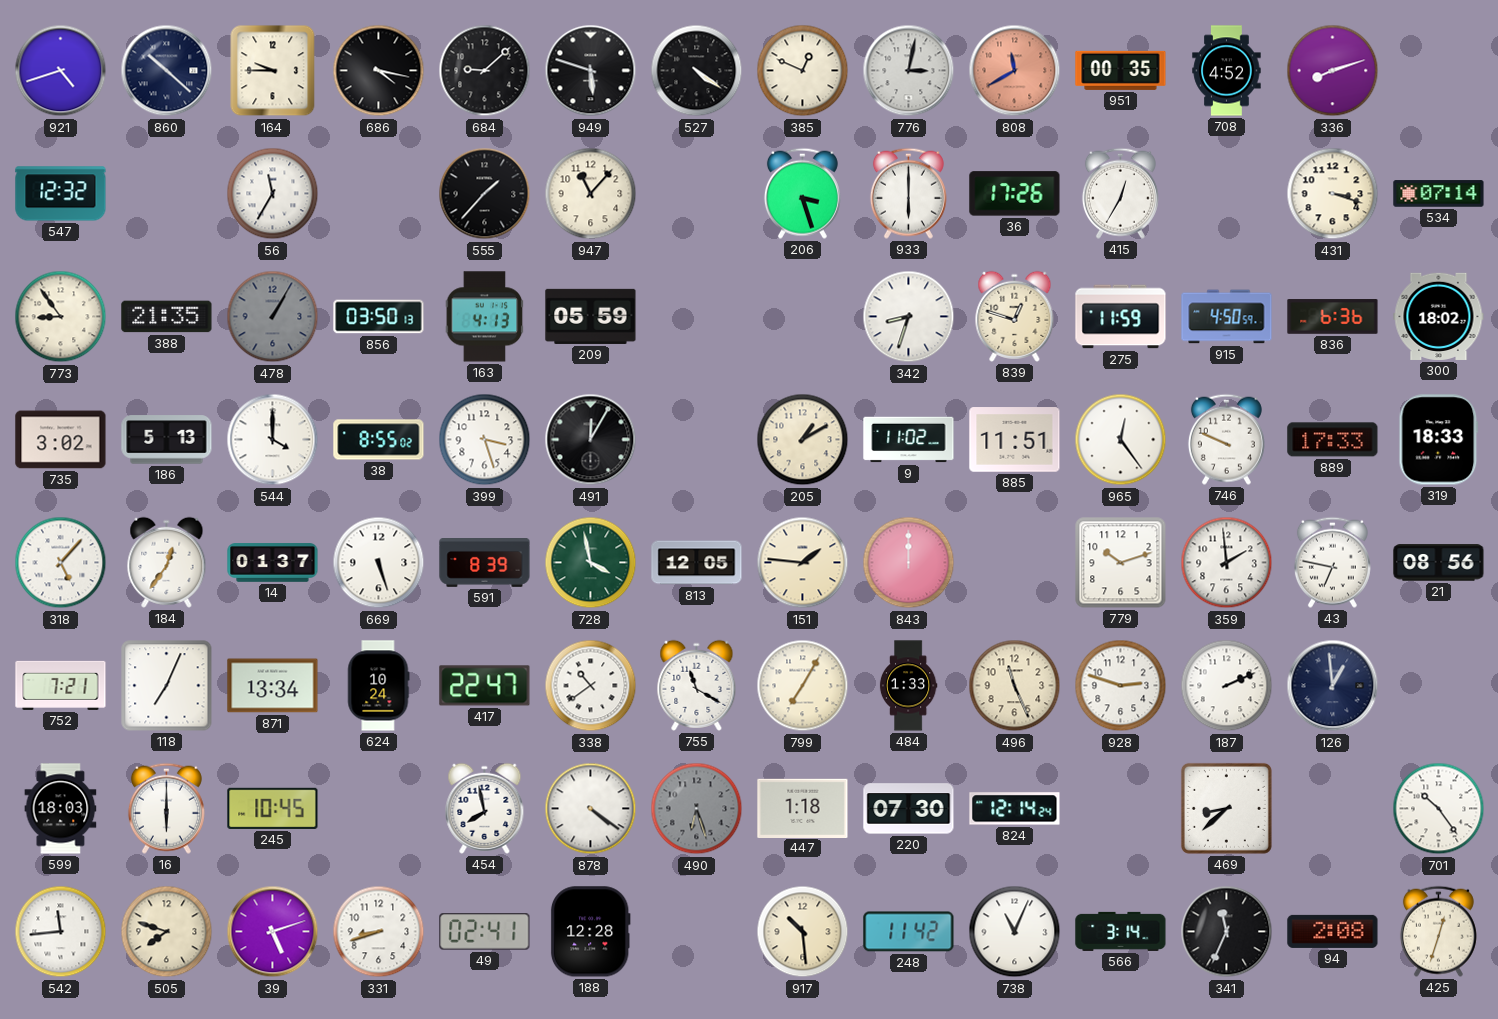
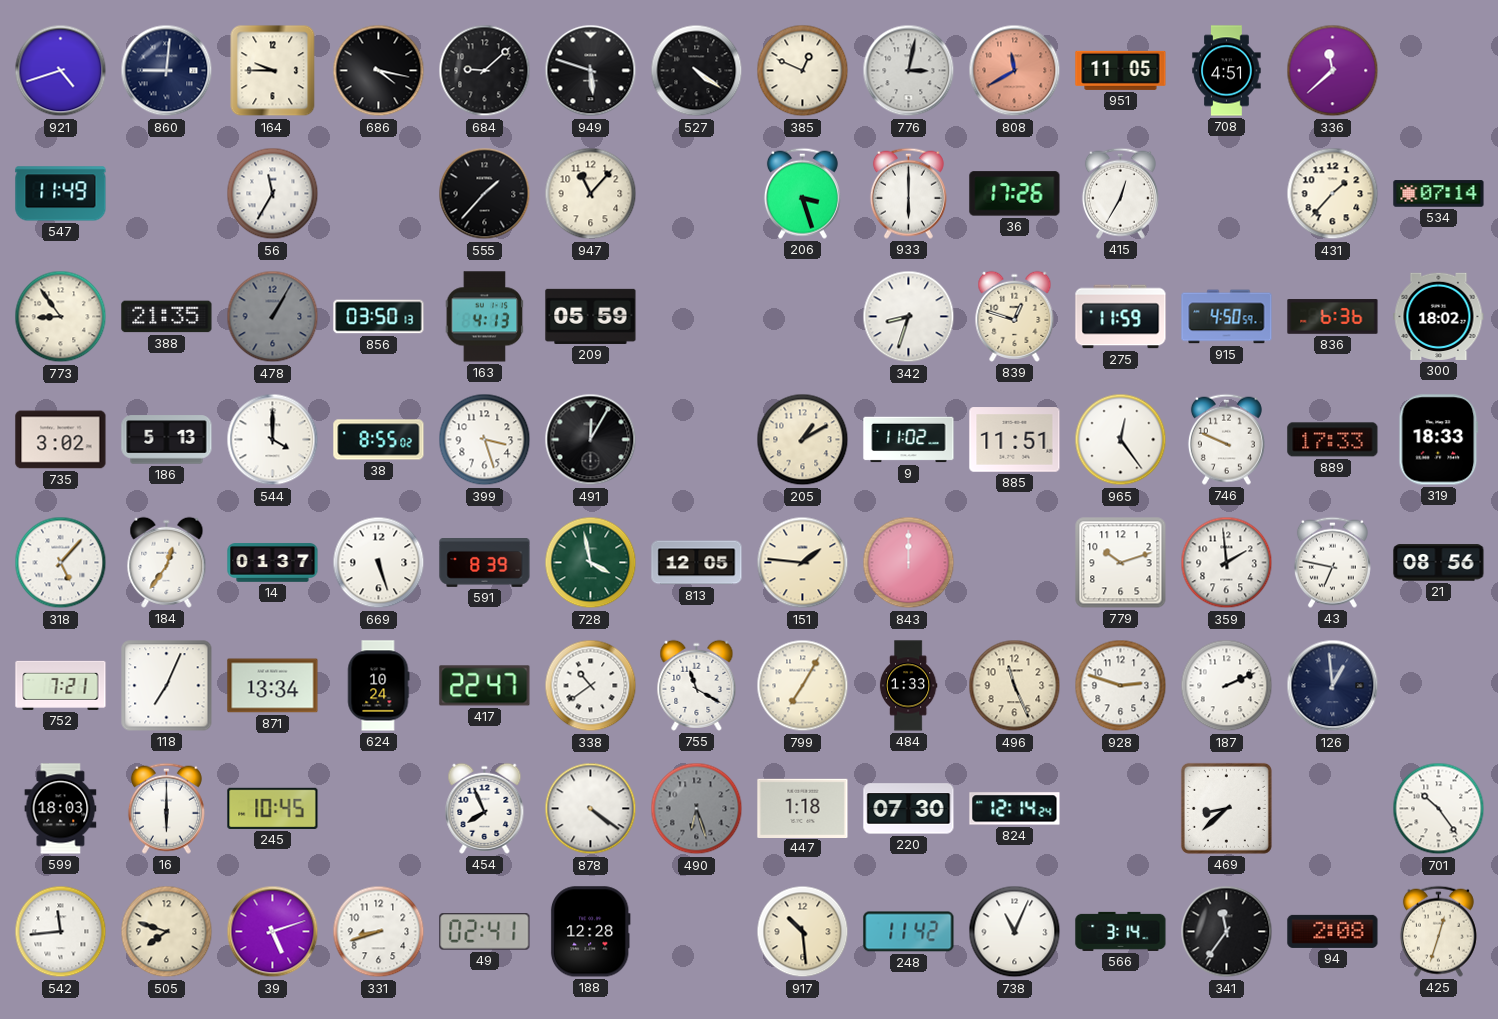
860: 10:22 -> 9:01 (167, 71)
951: 00:35 -> 11:05 (1121, 70)
708: 4:52 -> 4:51 (1227, 71)
336: 8:12 -> 11:38 (1333, 71)
547: 12:32 -> 11:49 (61, 194)
431: 3:18 -> 1:37 (1333, 194)
454: 7:58 -> 7:56 (485, 808)
341: 11:34 -> 11:36 (1227, 932)
